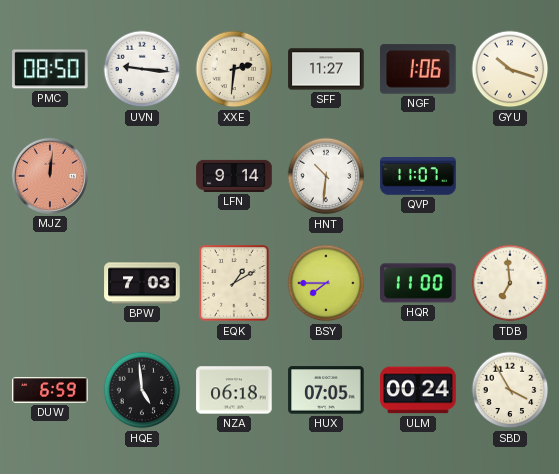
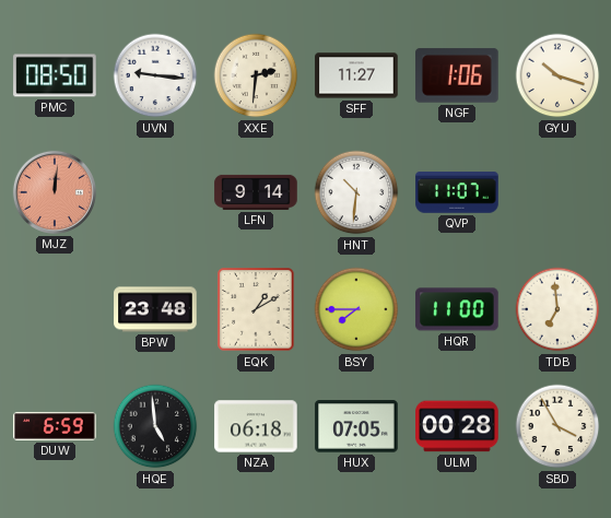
BPW: 7:03 -> 23:48 (155, 309)
ULM: 00:24 -> 00:28 (457, 426)
